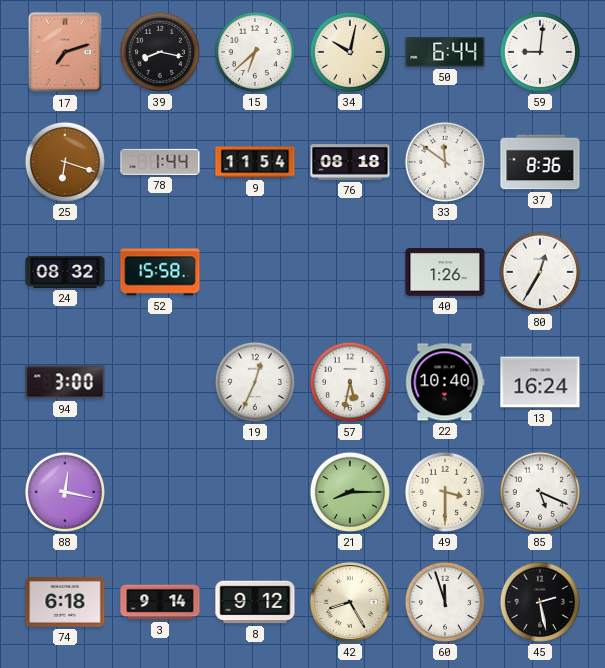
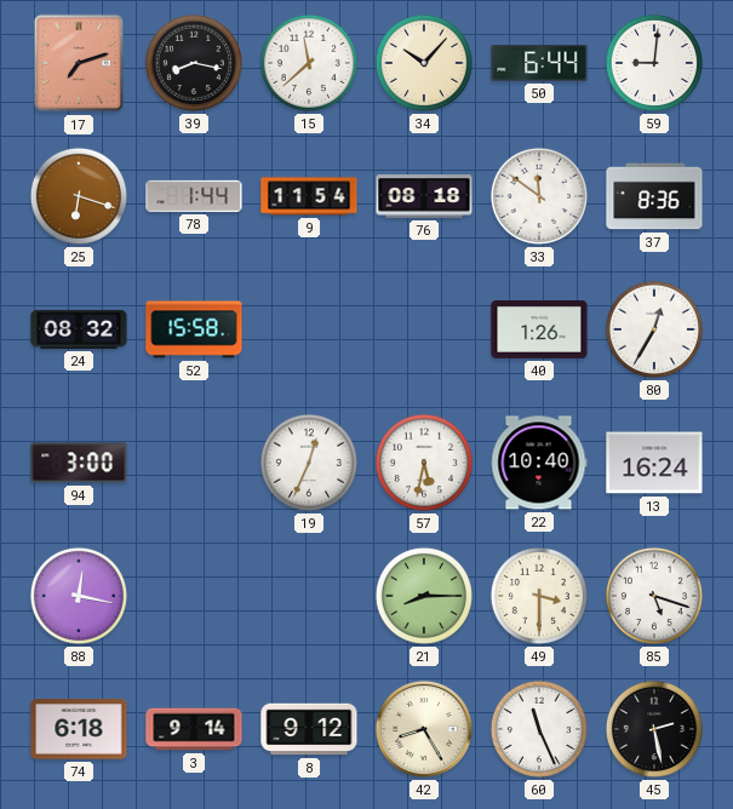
15: 6:38 -> 11:38 (309, 63)
34: 10:02 -> 10:07 (424, 63)
85: 5:19 -> 5:18 (654, 596)
60: 11:57 -> 11:26 (539, 729)
